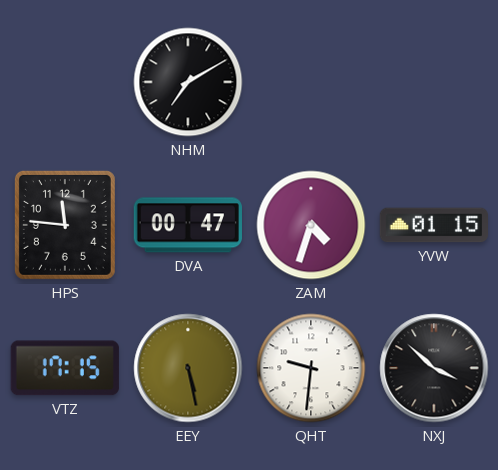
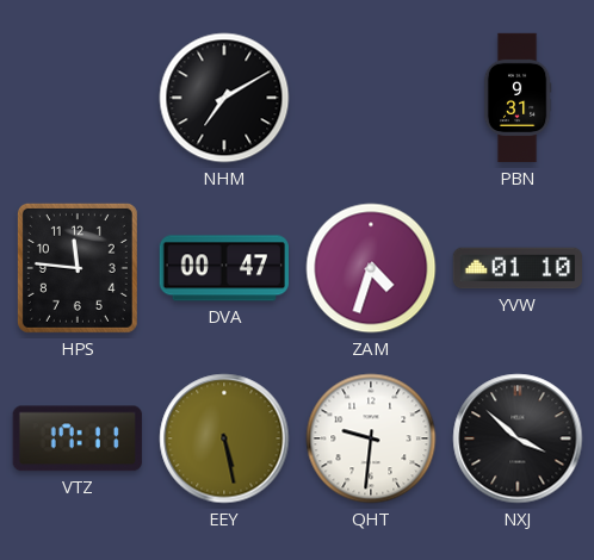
PBN: none -> 9:31 (518, 98)
YVW: 01:15 -> 01:10 (516, 268)
VTZ: 17:15 -> 17:11 (78, 438)
